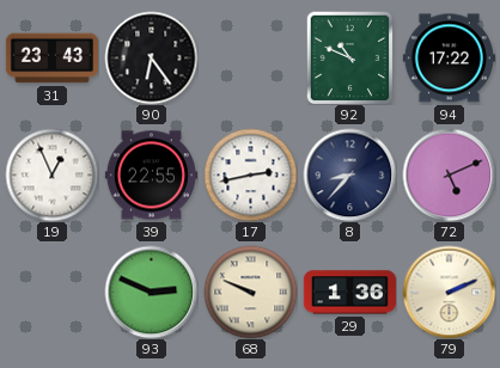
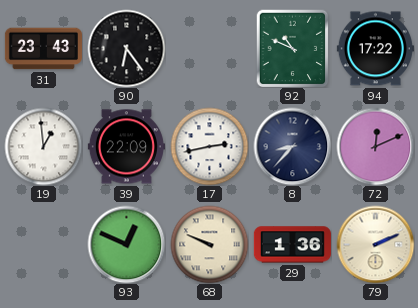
19: 12:56 -> 12:59 (43, 146)
39: 22:55 -> 22:09 (126, 147)
72: 5:11 -> 12:11 (375, 146)
93: 2:49 -> 12:49 (126, 244)
